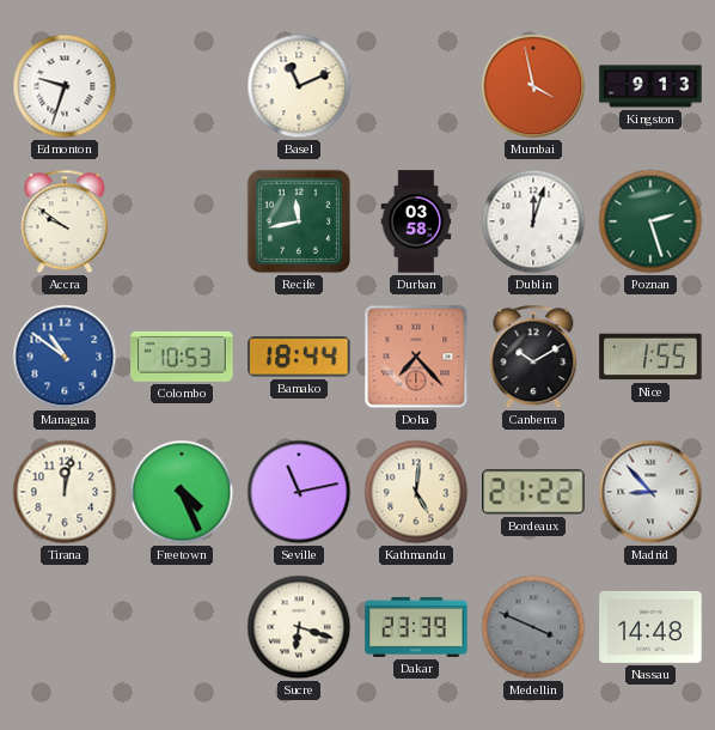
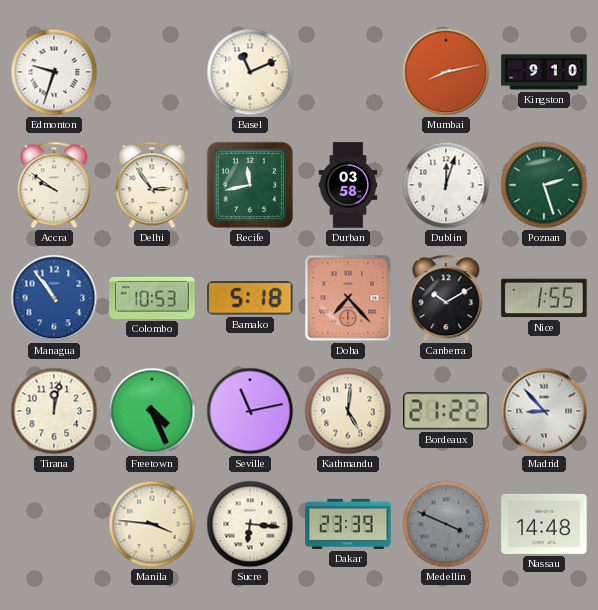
Mumbai: 3:58 -> 8:13 (446, 72)
Kingston: 9:13 -> 9:10 (544, 72)
Delhi: none -> 2:54 (152, 185)
Managua: 10:51 -> 10:54 (54, 298)
Bamako: 18:44 -> 5:18 (250, 298)
Manila: none -> 3:46 (152, 524)
Sucre: 6:18 -> 6:16 (250, 524)
